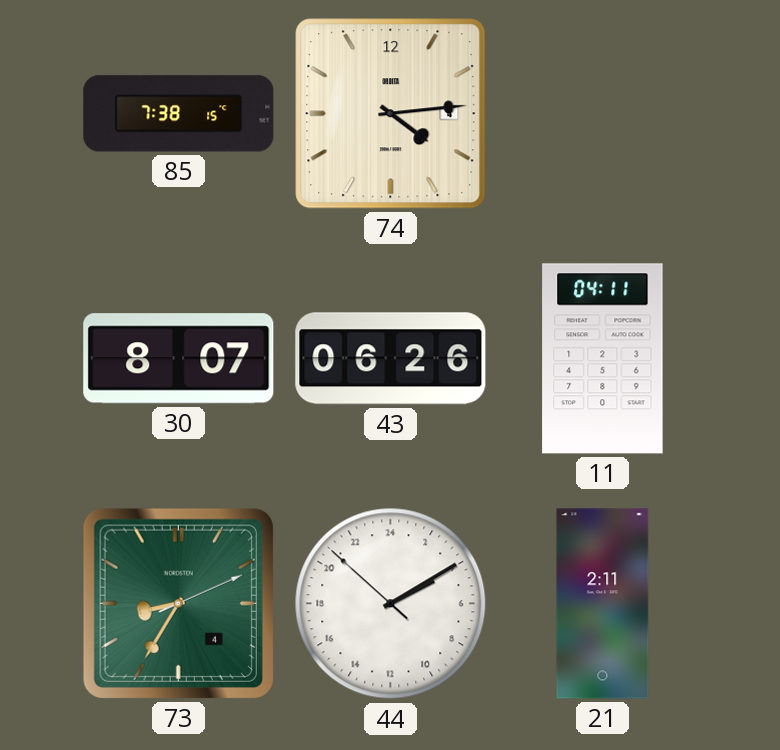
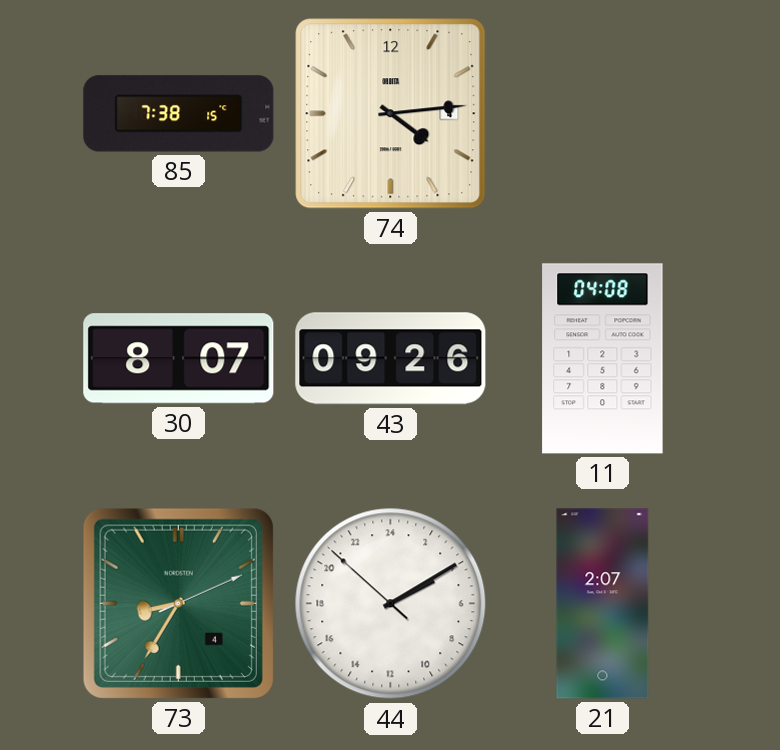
43: 06:26 -> 09:26 (391, 359)
11: 04:11 -> 04:08 (603, 359)
21: 2:11 -> 2:07 (603, 604)
